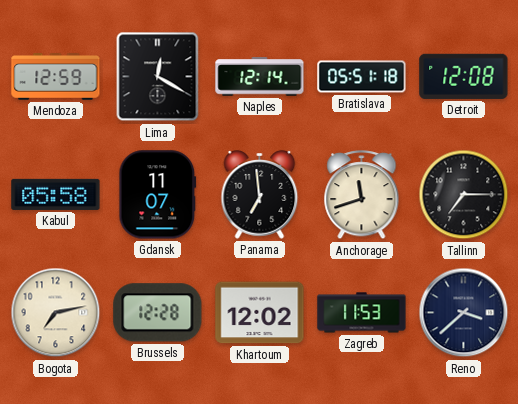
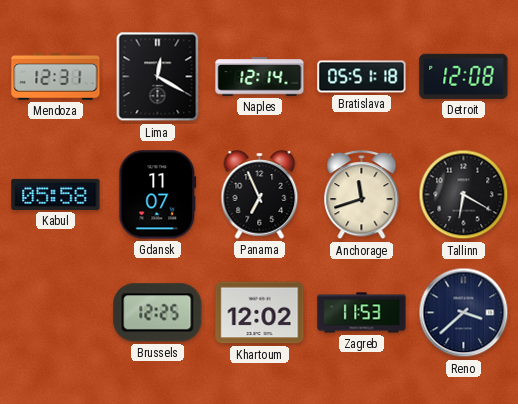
Mendoza: 12:59 -> 12:31 (56, 77)
Panama: 6:59 -> 6:56 (260, 195)
Tallinn: 7:15 -> 6:20 (464, 195)
Bogota: 7:13 -> none (56, 313)
Brussels: 12:28 -> 12:25 (158, 313)
